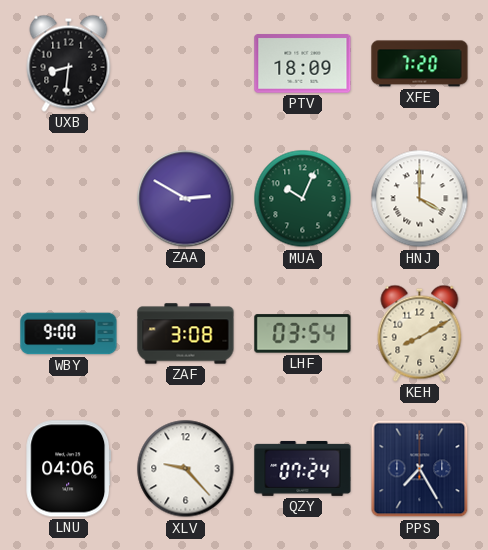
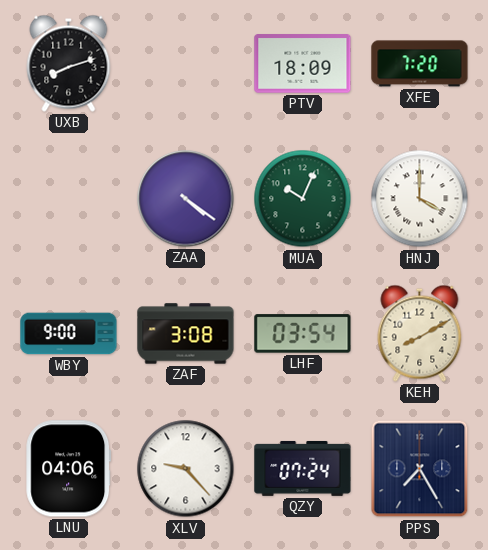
UXB: 8:31 -> 8:12 (69, 63)
ZAA: 2:50 -> 4:21 (186, 199)
